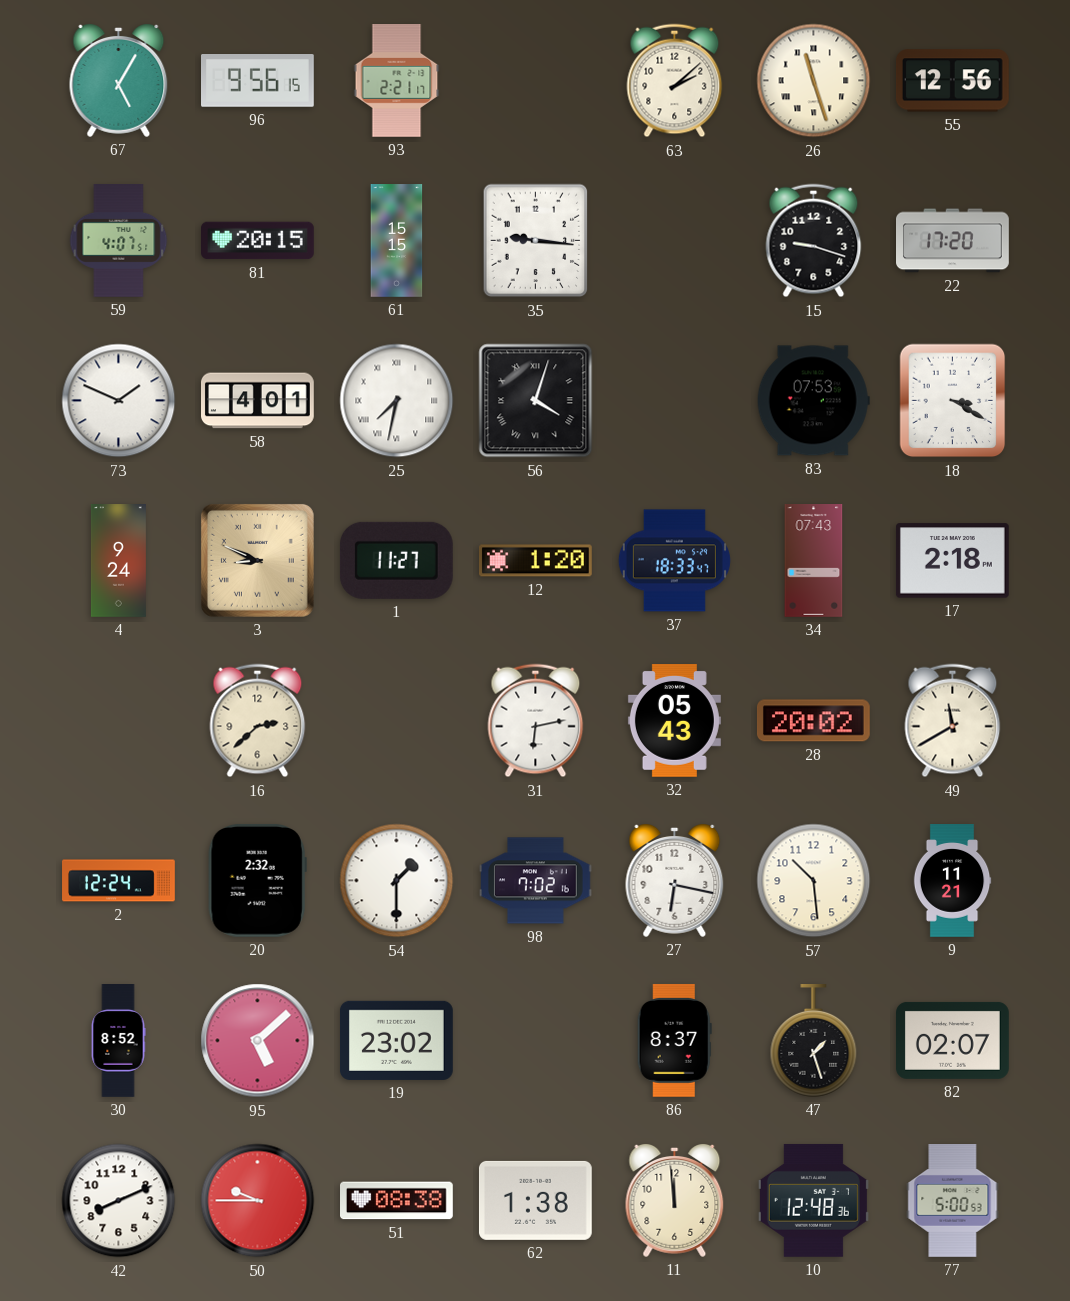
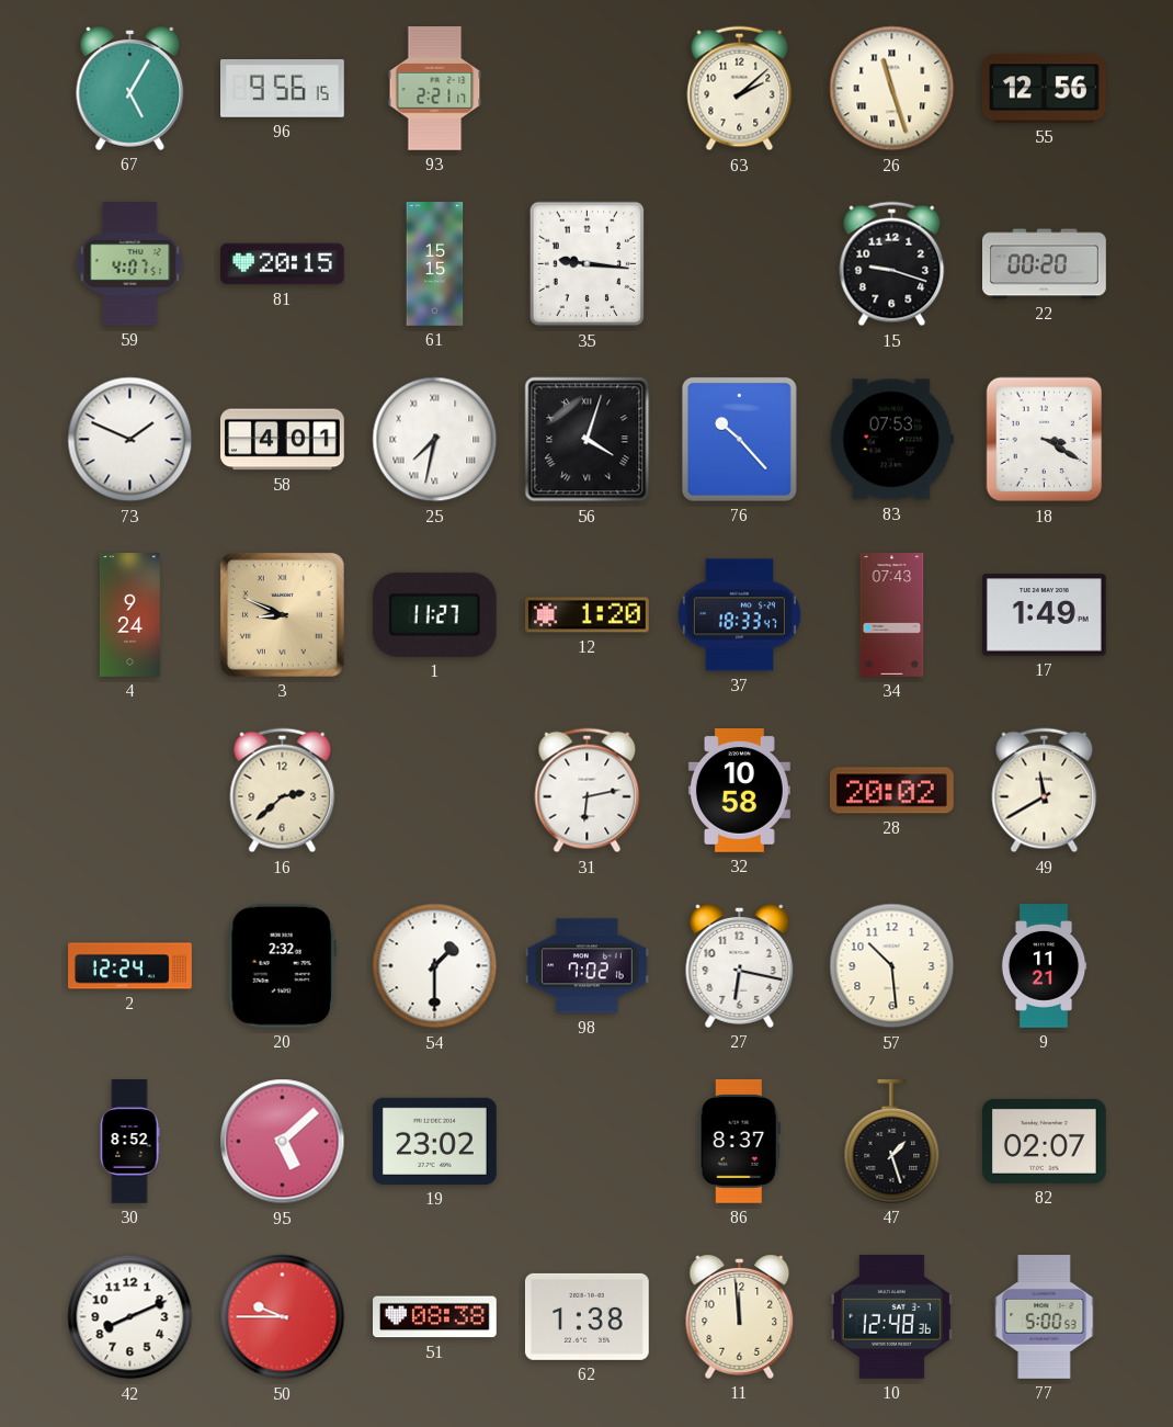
22: 17:20 -> 00:20 (1045, 264)
76: none -> 10:23 (739, 439)
17: 2:18 -> 1:49 (1044, 615)
32: 05:43 -> 10:58 (739, 791)
